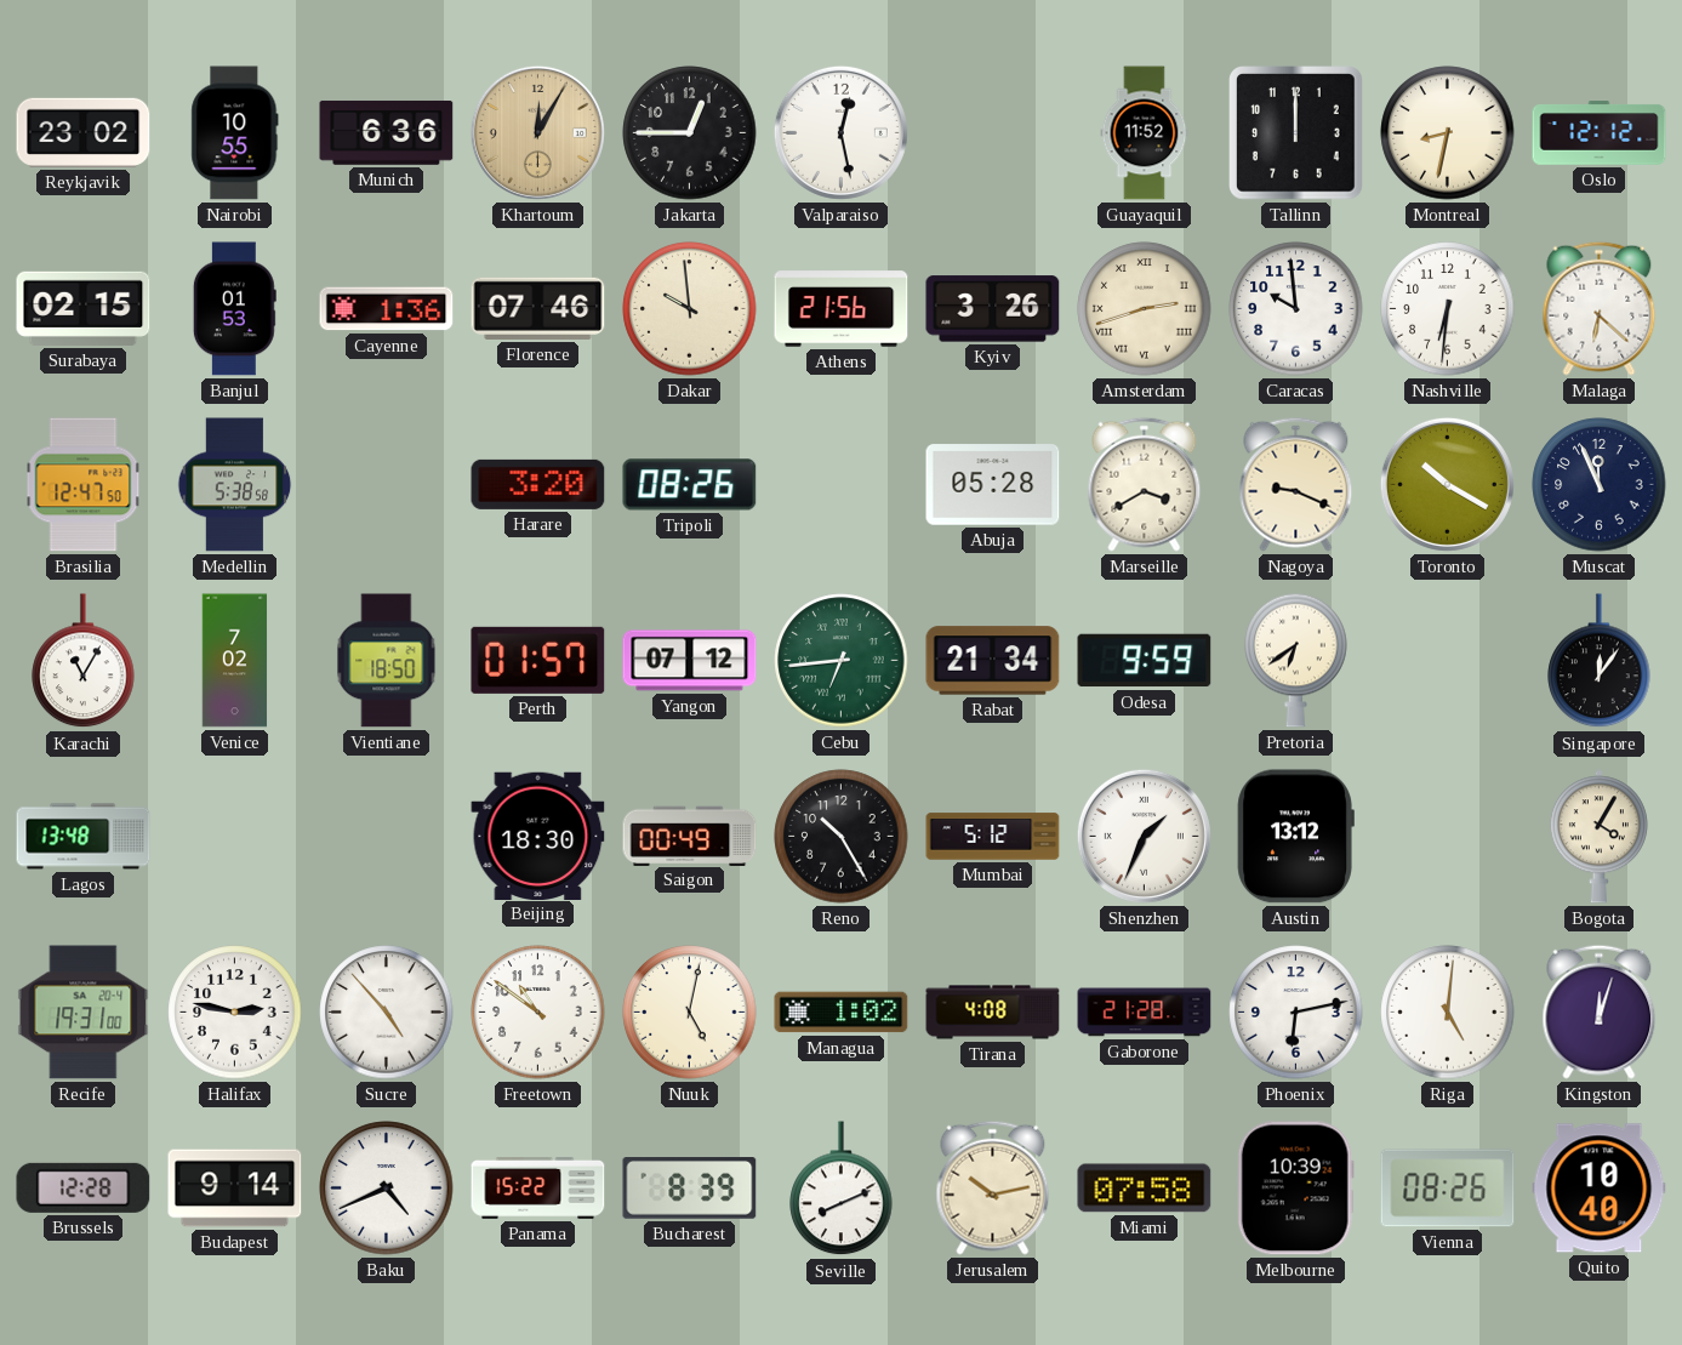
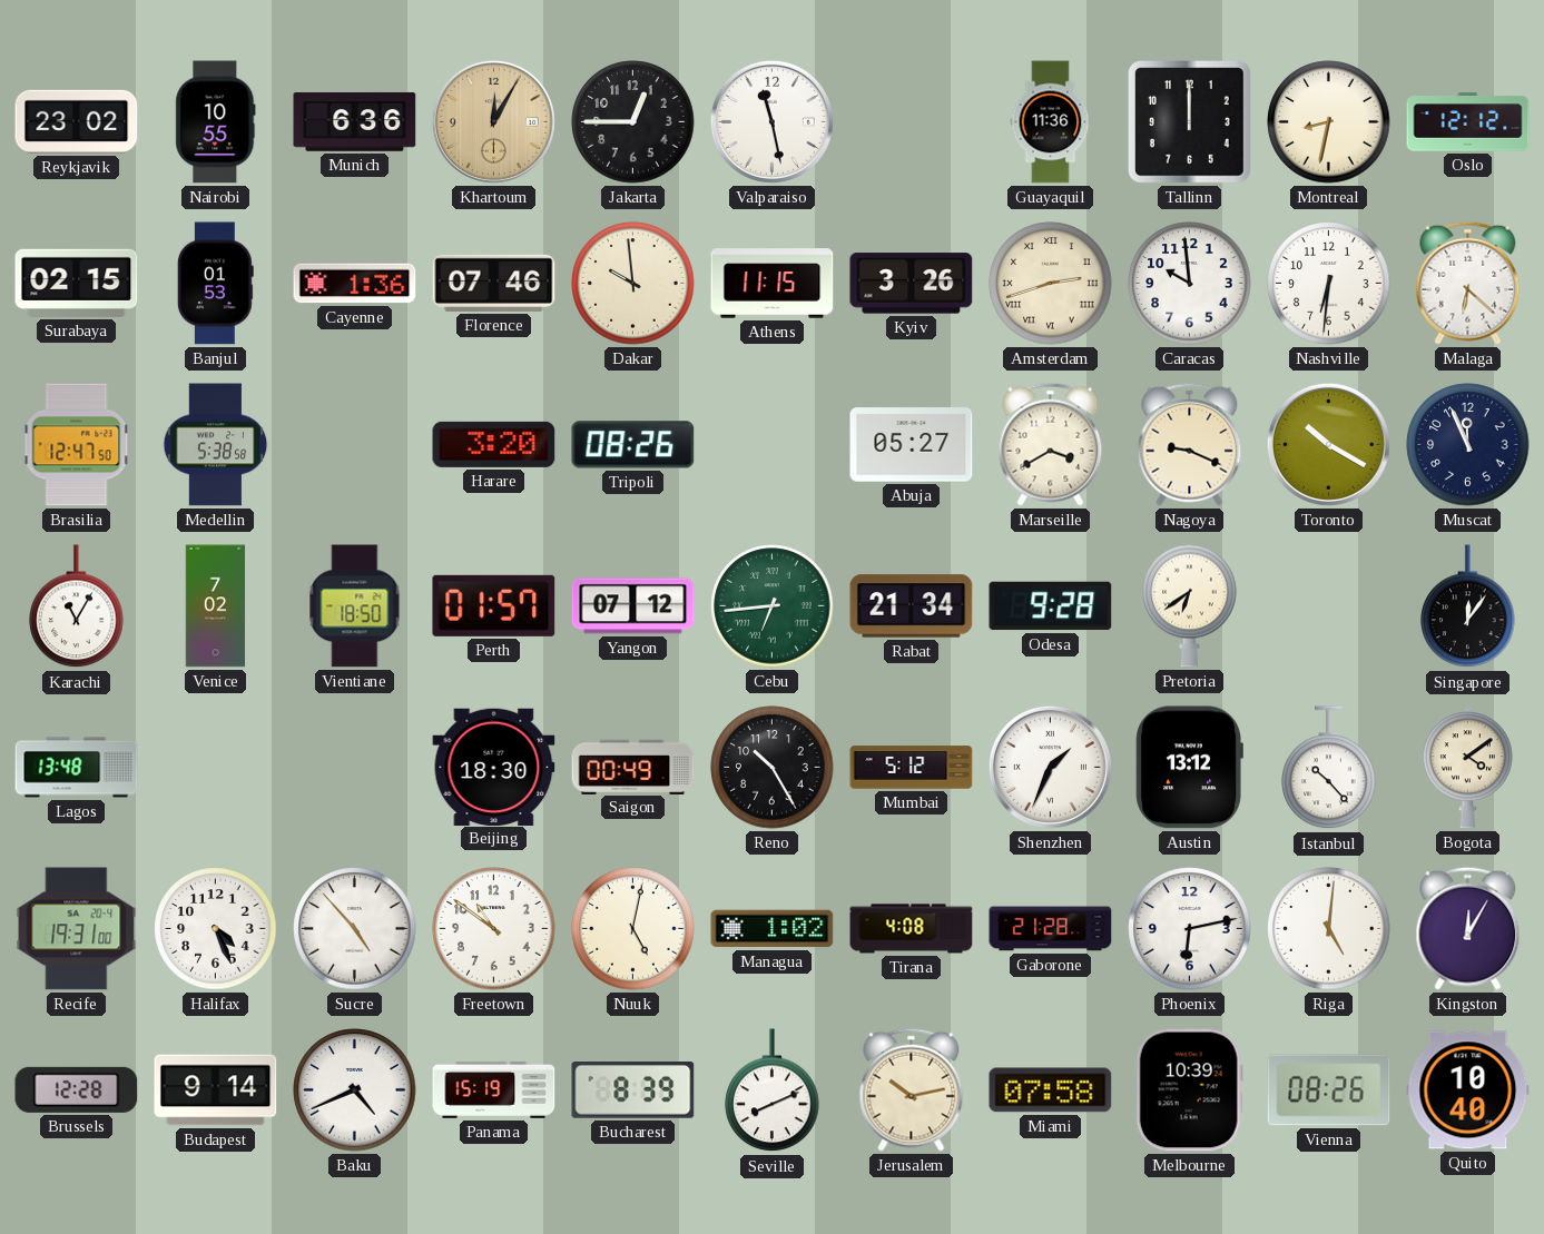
Valparaiso: 12:28 -> 11:28 (771, 121)
Guayaquil: 11:52 -> 11:36 (1051, 122)
Athens: 21:56 -> 11:15 (773, 284)
Abuja: 05:28 -> 05:27 (912, 445)
Odesa: 9:59 -> 9:28 (1051, 606)
Istanbul: none -> 10:23 (1329, 768)
Bogota: 4:05 -> 4:09 (1467, 768)
Halifax: 2:47 -> 4:26 (216, 929)
Kingston: 12:03 -> 12:05 (1468, 928)
Panama: 15:22 -> 15:19 (494, 1089)
